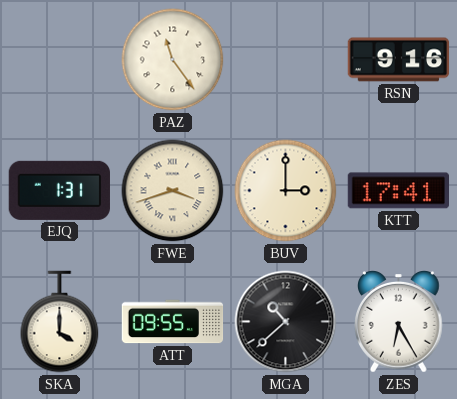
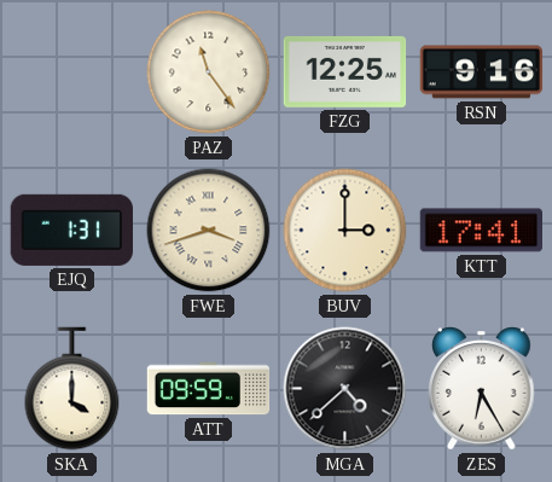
FZG: none -> 12:25 (345, 71)
ATT: 09:55 -> 09:59 (209, 389)
MGA: 10:38 -> 4:38 (345, 389)
